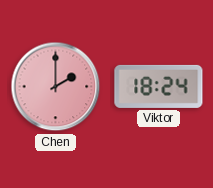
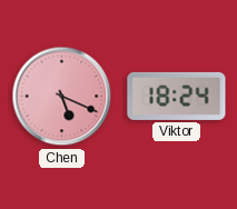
Chen: 2:00 -> 5:19 (62, 97)
